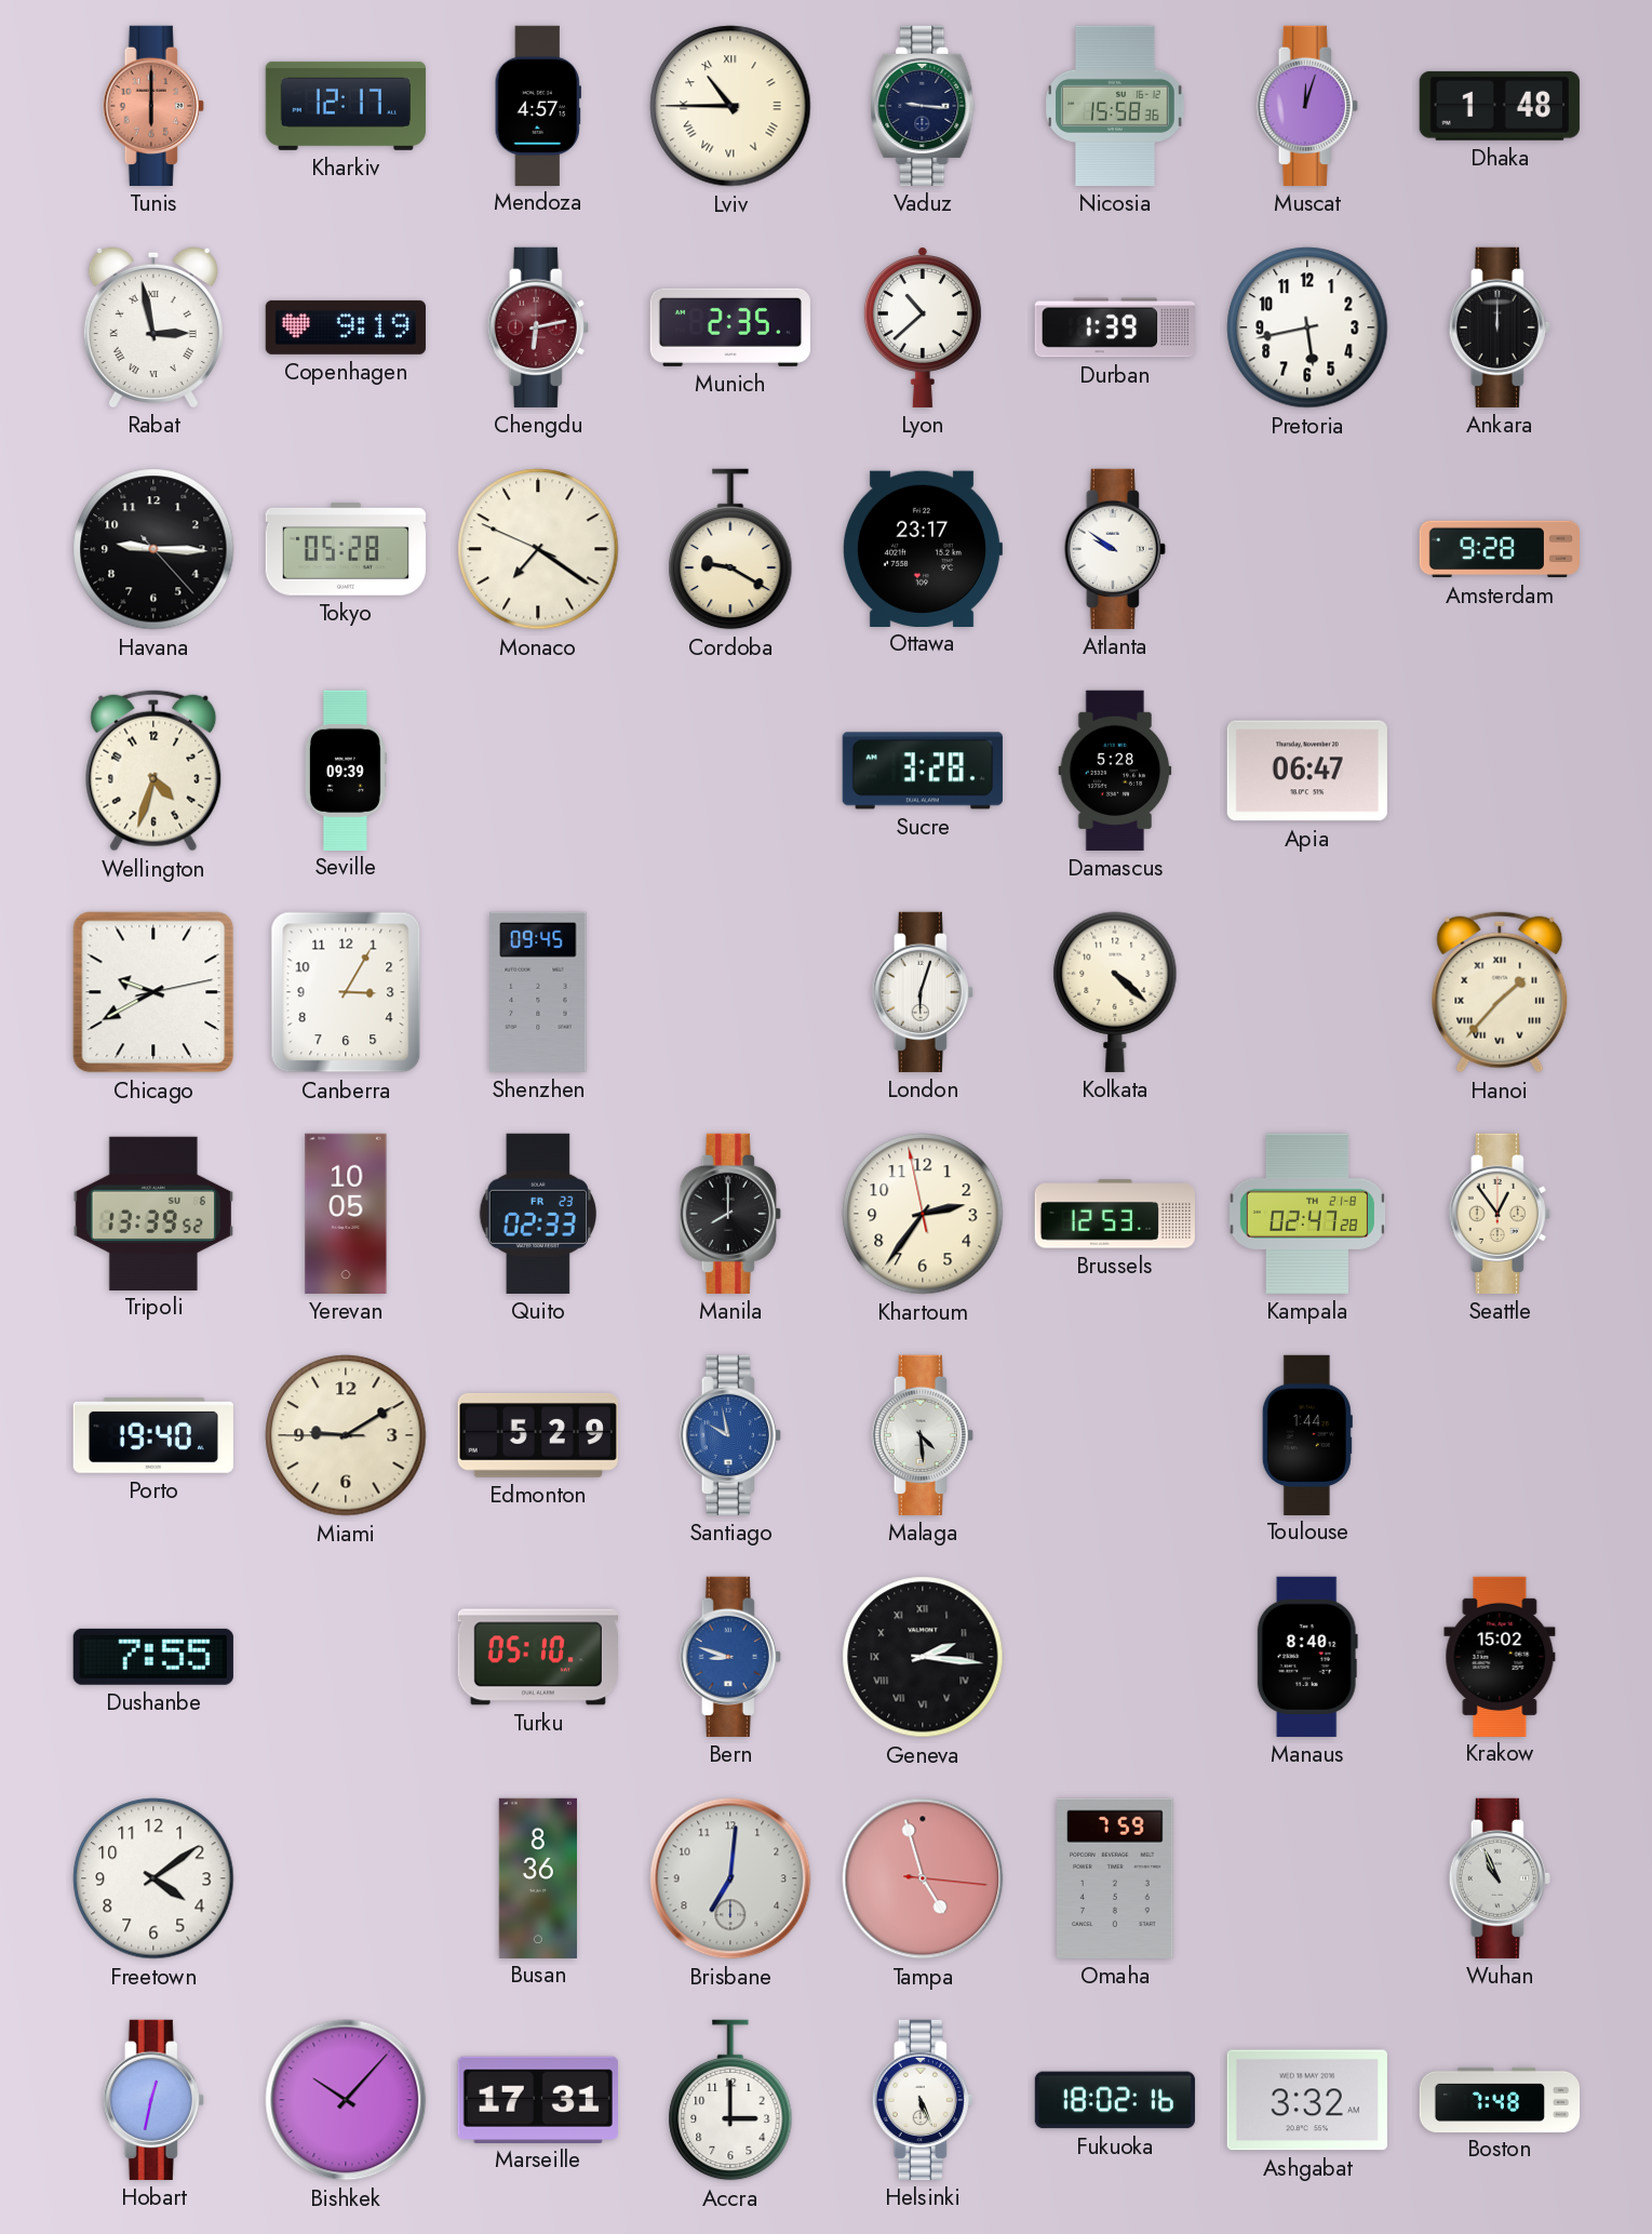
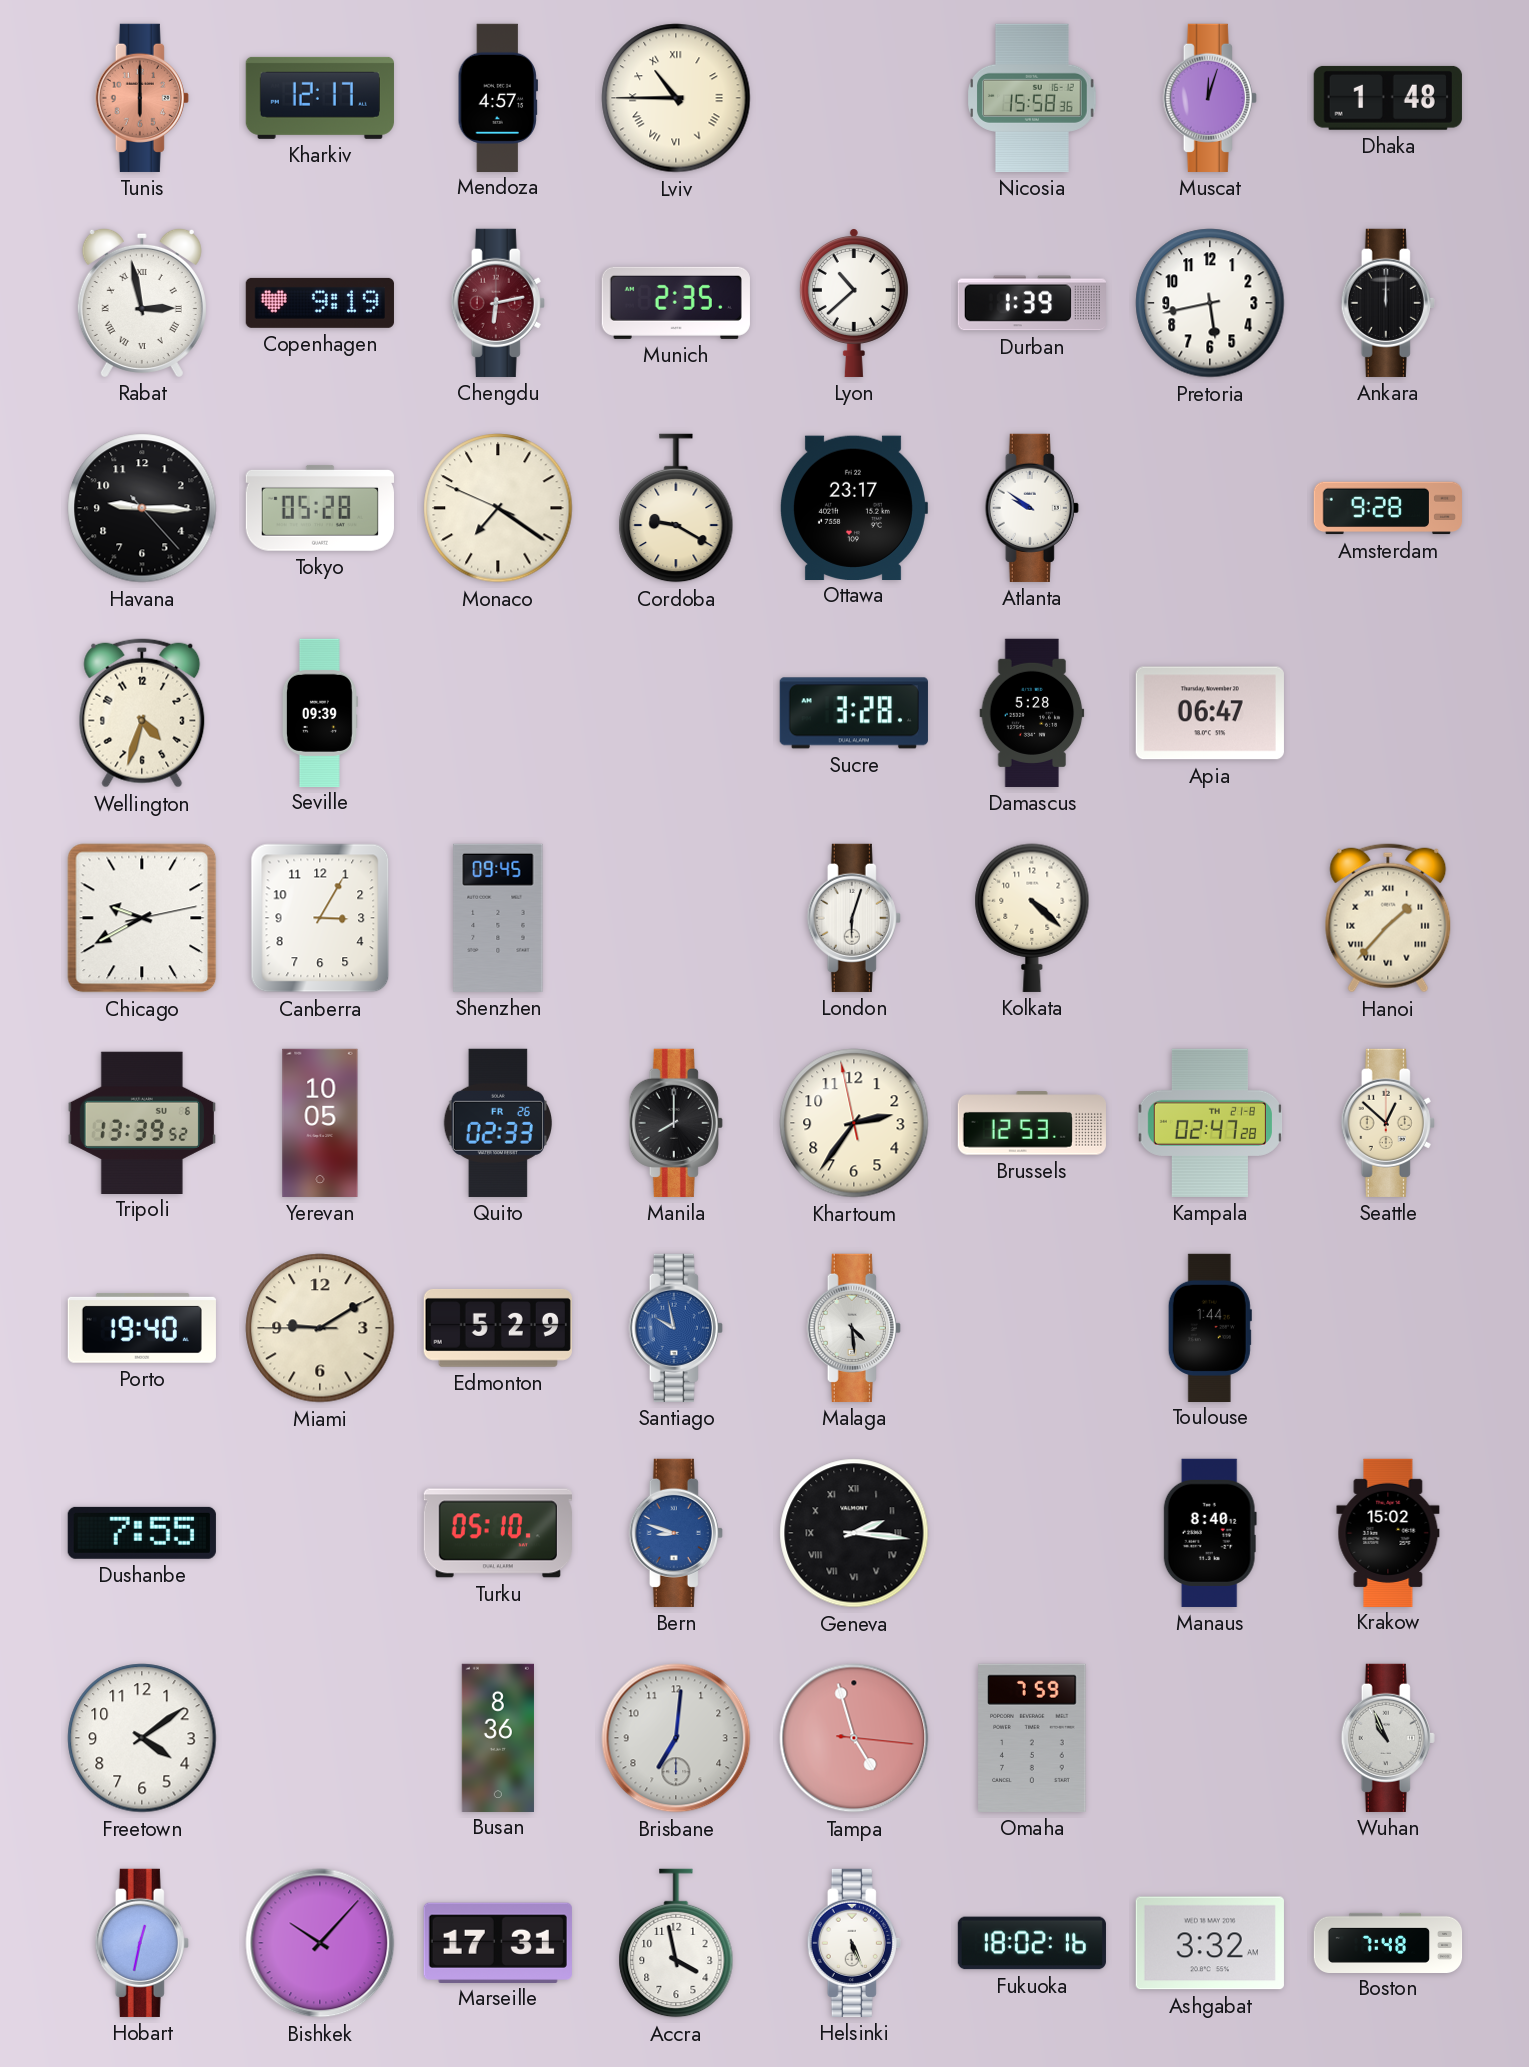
Vaduz: 9:16 -> none (923, 106)
Quito date: FR 23 -> FR 26 (497, 1123)
Seattle: 12:54 -> 12:52 (1388, 1123)
Accra: 3:00 -> 3:58 (676, 1943)
